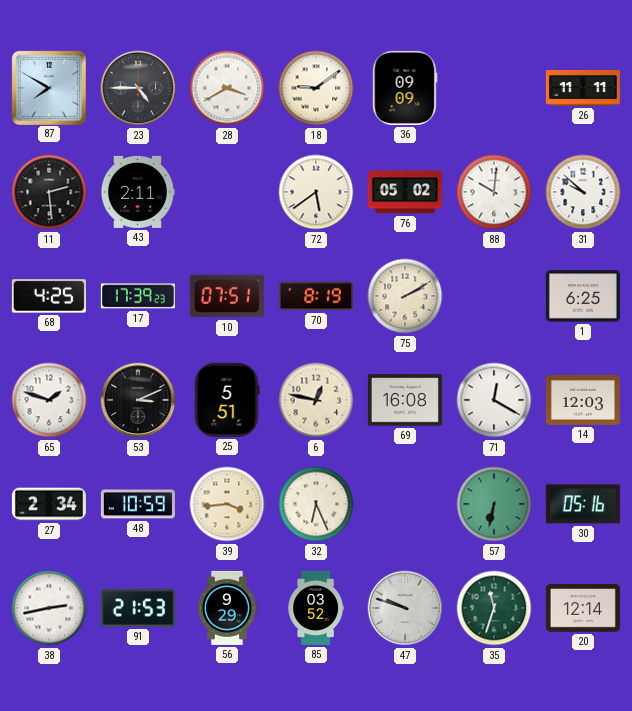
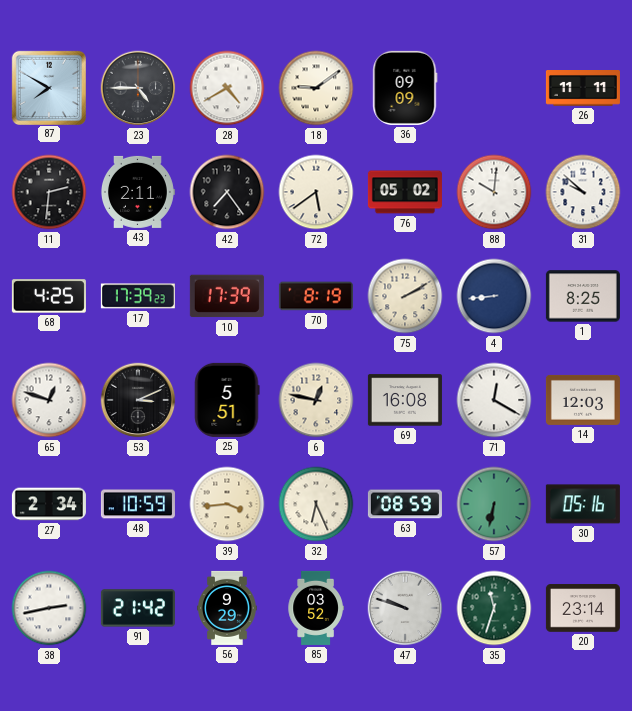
28: 3:40 -> 4:40 (227, 88)
11: 2:29 -> 2:31 (49, 192)
42: none -> 7:24 (227, 192)
10: 07:51 -> 17:39 (227, 296)
4: none -> 8:44 (494, 296)
1: 6:25 -> 8:25 (583, 296)
65: 1:48 -> 12:48 (49, 400)
63: none -> 08:59 (405, 504)
91: 21:53 -> 21:42 (138, 608)
20: 12:14 -> 23:14 (583, 608)
